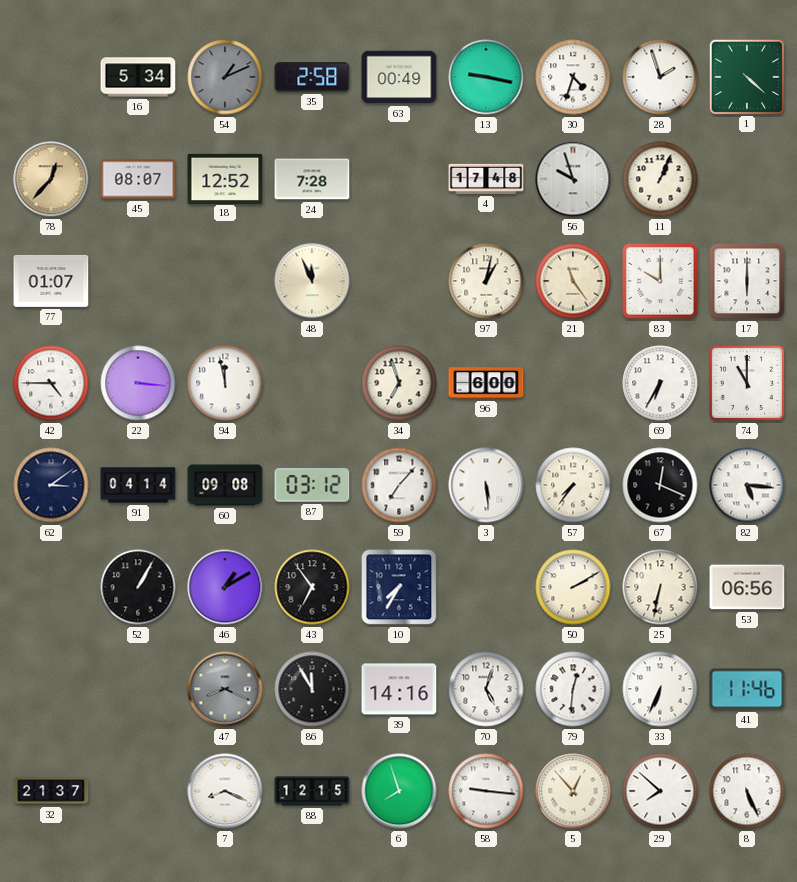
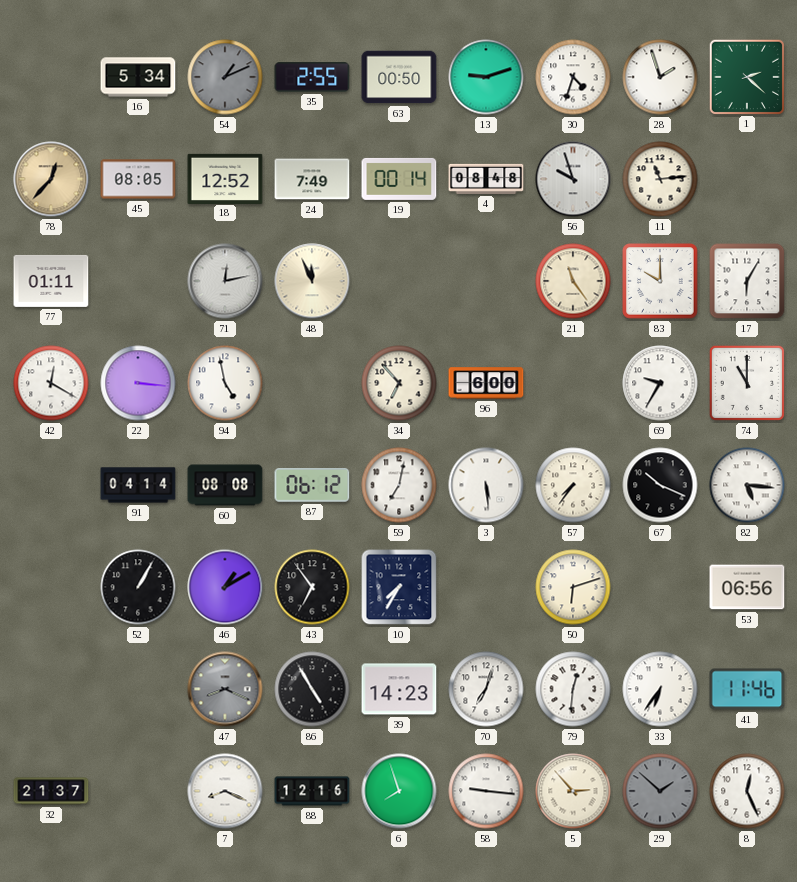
35: 2:58 -> 2:55 (312, 77)
63: 00:49 -> 00:50 (399, 77)
13: 9:17 -> 9:12 (486, 77)
1: 4:22 -> 2:22 (746, 76)
45: 08:07 -> 08:05 (138, 179)
24: 7:28 -> 7:49 (312, 179)
19: none -> 00:14 (399, 179)
4: 17:48 -> 08:48 (486, 179)
11: 1:04 -> 11:14 (660, 179)
77: 01:07 -> 01:11 (51, 281)
71: none -> 12:13 (225, 281)
97: 1:02 -> none (486, 281)
17: 6:00 -> 6:05 (747, 281)
42: 4:45 -> 12:20 (51, 383)
94: 11:58 -> 4:58 (225, 383)
34: 6:57 -> 6:53 (399, 383)
69: 6:35 -> 9:35 (660, 383)
62: 3:09 -> none (51, 485)
60: 09:08 -> 08:08 (225, 485)
87: 03:12 -> 06:12 (312, 486)
59: 7:07 -> 7:02 (399, 485)
67: 12:19 -> 10:19 (660, 485)
50: 2:10 -> 6:12 (573, 587)
25: 6:32 -> none (660, 587)
86: 11:55 -> 4:55 (312, 689)
39: 14:16 -> 14:23 (399, 689)
70: 5:03 -> 7:03 (486, 689)
33: 6:34 -> 6:36 (660, 689)
88: 12:15 -> 12:16 (312, 791)
5: 12:53 -> 2:53 (573, 791)
29: 7:52 -> 1:52 (660, 791)
29 dial: white -> grey (660, 791)
8: 5:26 -> 12:26 (747, 791)
